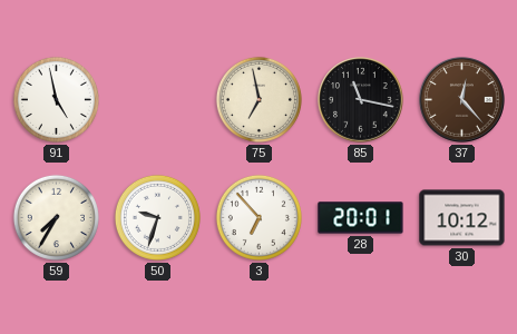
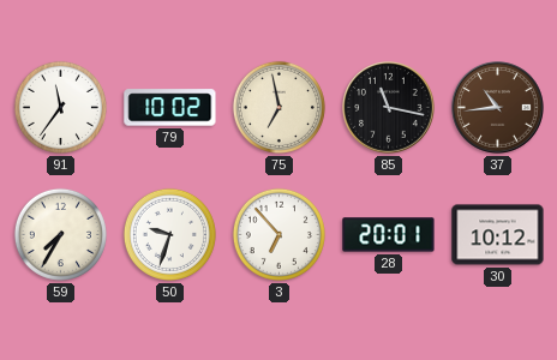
91: 4:58 -> 11:36 (60, 107)
79: none -> 10:02 (170, 108)
37: 12:23 -> 10:44 (498, 108)
